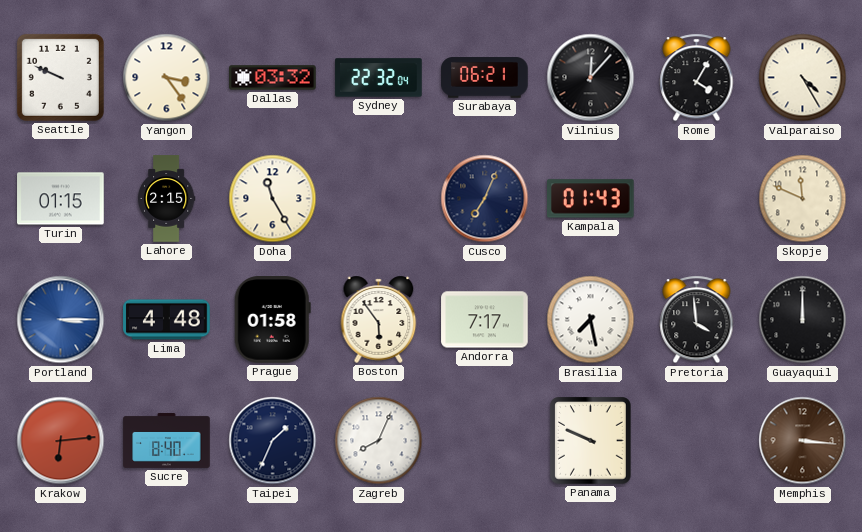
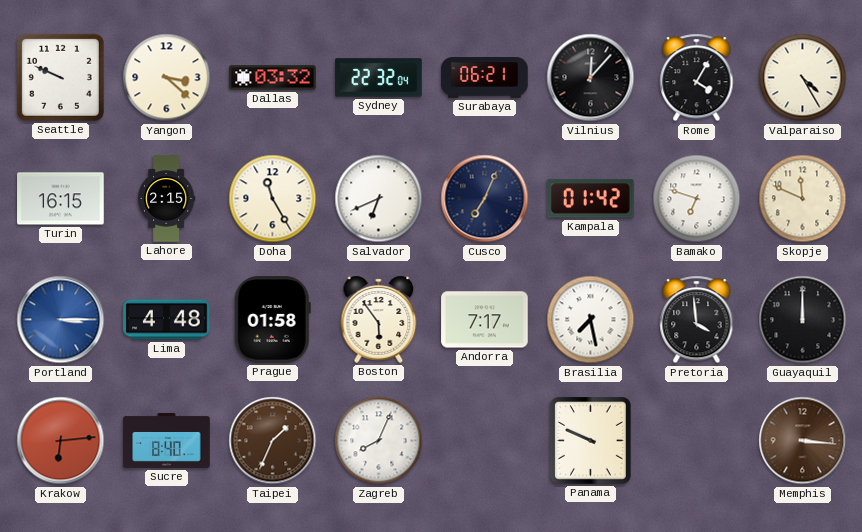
Yangon: 3:24 -> 3:22 (167, 78)
Turin: 01:15 -> 16:15 (61, 199)
Salvador: none -> 6:41 (379, 199)
Kampala: 01:43 -> 01:42 (591, 199)
Bamako: none -> 6:48 (697, 199)
Taipei dial: navy -> brown (273, 441)
